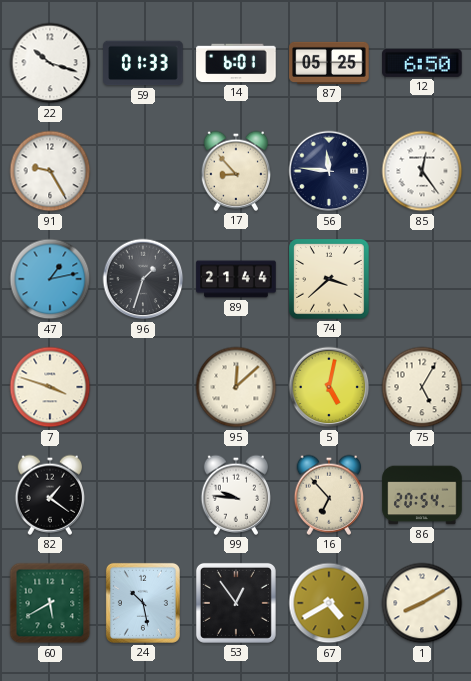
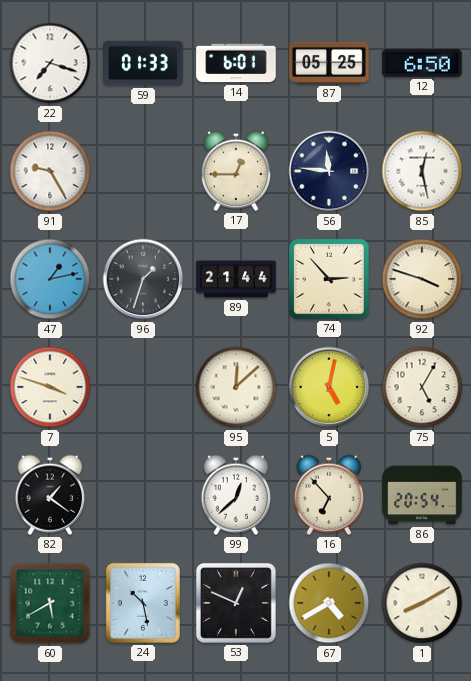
22: 10:18 -> 7:18 (50, 63)
17: 8:53 -> 12:45 (235, 171)
85: 12:24 -> 12:28 (422, 171)
74: 3:38 -> 2:53 (329, 279)
92: none -> 3:48 (422, 279)
99: 9:46 -> 12:38 (235, 495)
53: 12:54 -> 12:49 (236, 603)
